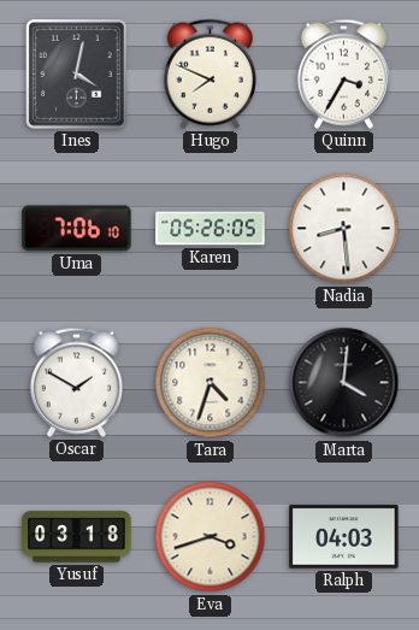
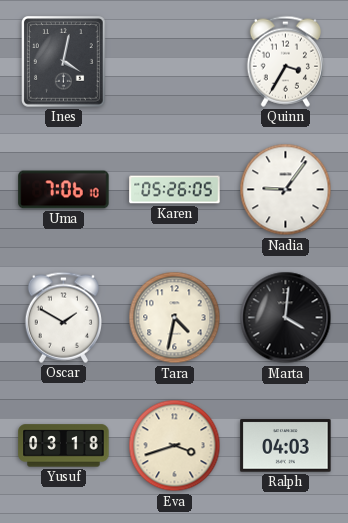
Hugo: 7:49 -> none (209, 73)
Nadia: 8:29 -> 9:06 (286, 190)
Tara: 4:33 -> 4:32 (175, 318)
